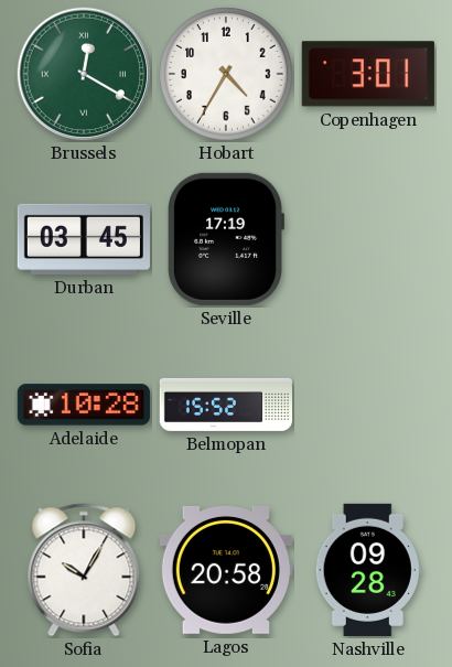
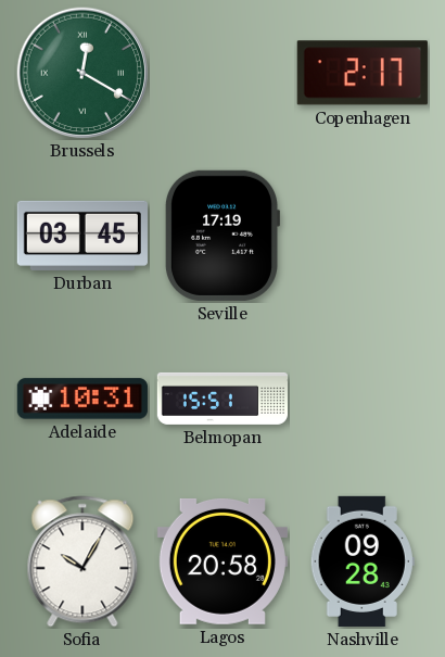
Hobart: 4:35 -> none (226, 74)
Copenhagen: 3:01 -> 2:17 (363, 73)
Adelaide: 10:28 -> 10:31 (82, 399)
Belmopan: 15:52 -> 15:51 (221, 399)
